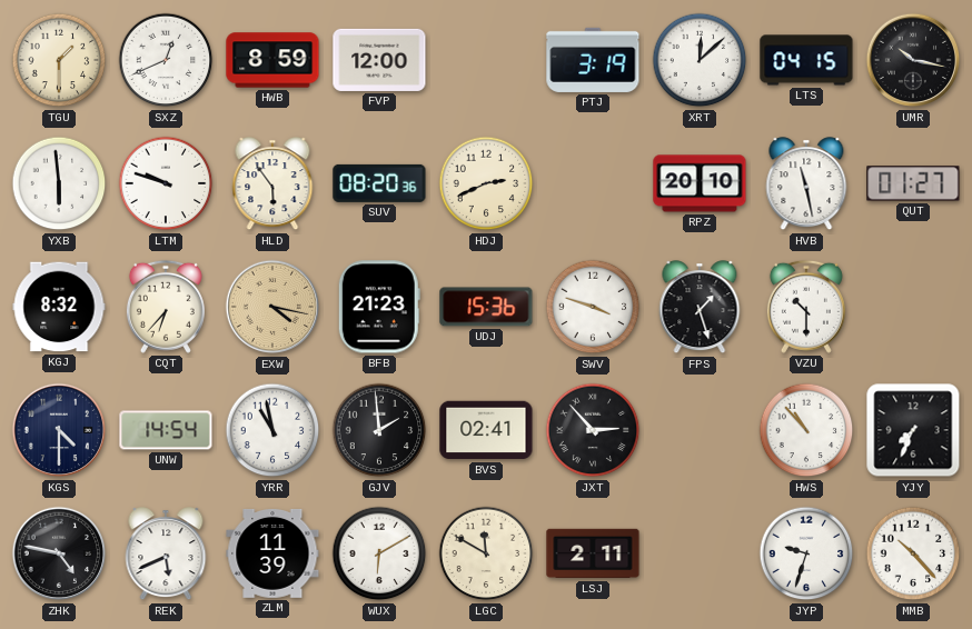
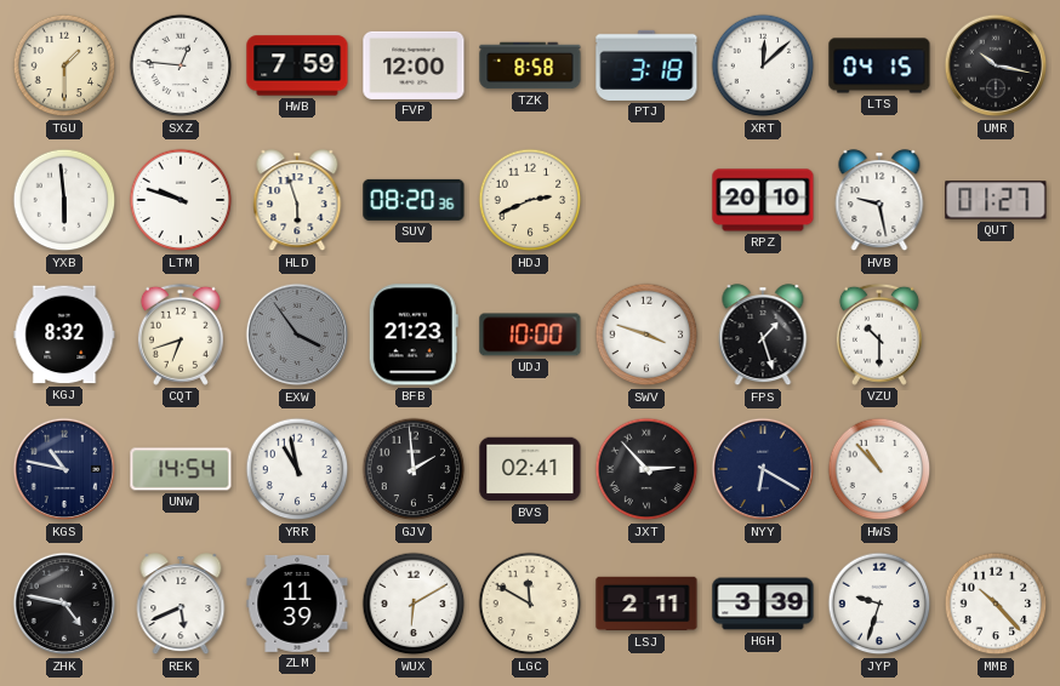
SXZ: 12:41 -> 12:46 (181, 65)
HWB: 8:59 -> 7:59 (297, 65)
TZK: none -> 8:58 (530, 65)
PTJ: 3:19 -> 3:18 (646, 65)
HLD: 5:54 -> 5:57 (297, 201)
HVB: 11:28 -> 9:28 (879, 201)
CQT: 6:37 -> 6:42 (181, 335)
EXW: 4:17 -> 3:54 (297, 335)
EXW dial: champagne -> grey (297, 335)
UDJ: 15:36 -> 10:00 (530, 335)
KGS: 4:30 -> 10:47 (64, 469)
NYY: none -> 6:20 (763, 469)
YJY: 7:34 -> none (913, 430)
HGH: none -> 3:39 (763, 604)
